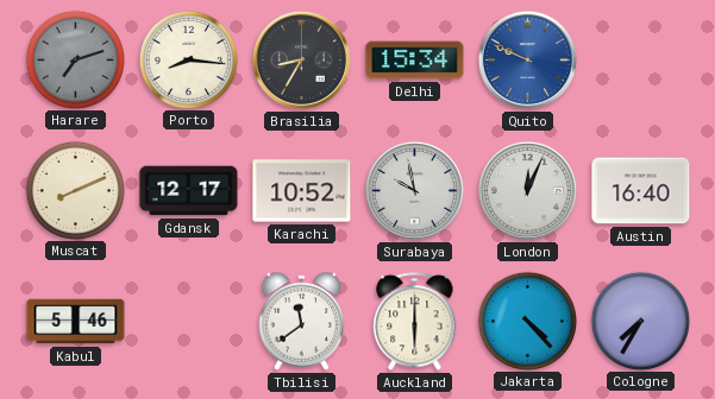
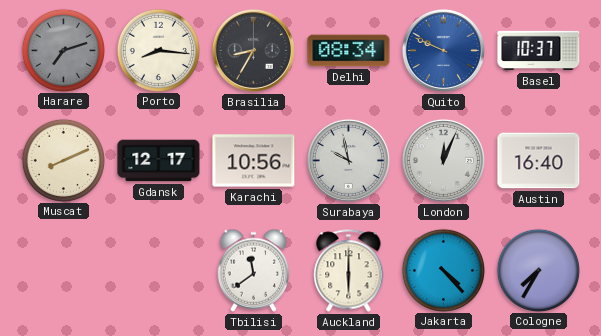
Delhi: 15:34 -> 08:34 (349, 51)
Basel: none -> 10:37 (539, 51)
Karachi: 10:52 -> 10:56 (254, 161)
Kabul: 5:46 -> none (76, 322)
